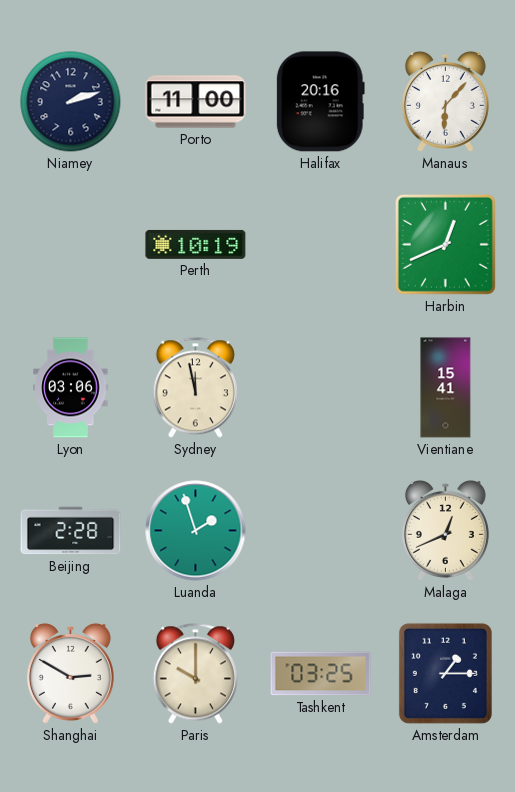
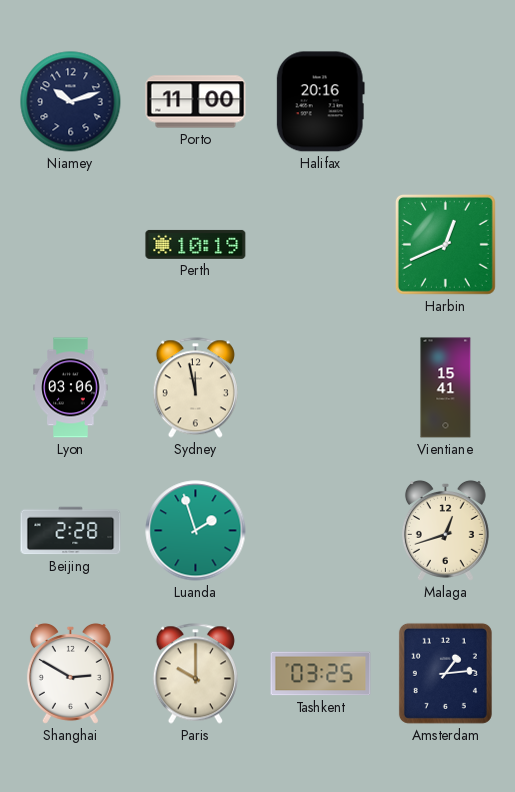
Niamey: 2:12 -> 10:12 (71, 102)
Manaus: 6:07 -> none (445, 101)
Malaga: 12:41 -> 12:42 (445, 530)
Amsterdam: 1:15 -> 1:14 (445, 673)
